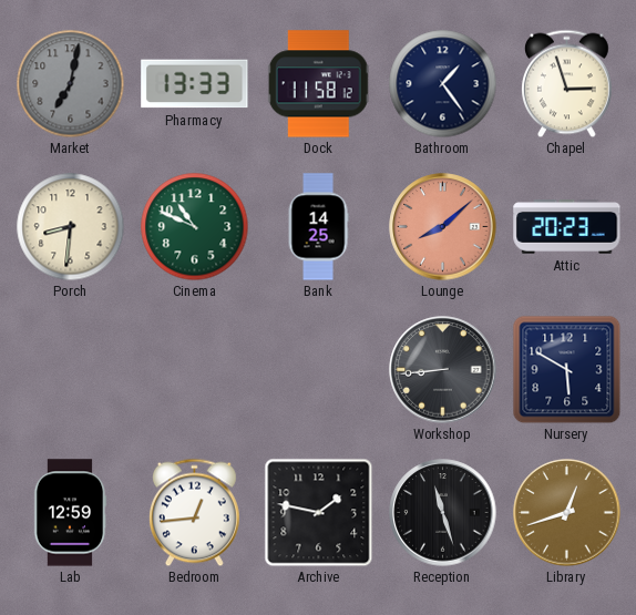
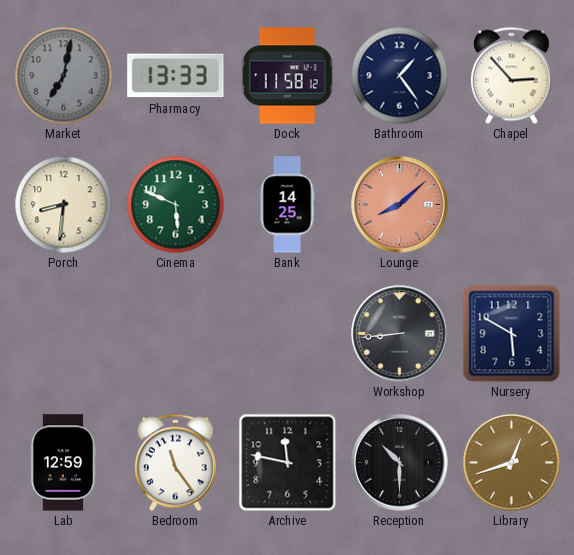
Chapel: 2:57 -> 2:53 (511, 75)
Cinema: 10:49 -> 5:49 (175, 204)
Attic: 20:23 -> none (567, 227)
Bedroom: 12:44 -> 11:24 (175, 462)
Archive: 1:47 -> 11:47 (287, 462)
Reception: 11:27 -> 10:30 (400, 463)
